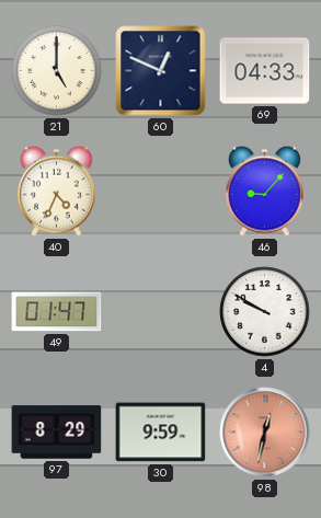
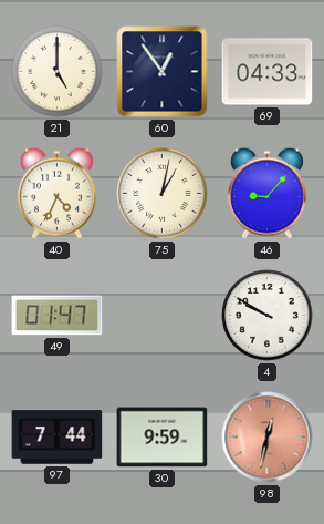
60: 12:49 -> 12:54 (163, 72)
75: none -> 1:02 (163, 194)
97: 8:29 -> 7:44 (58, 438)
